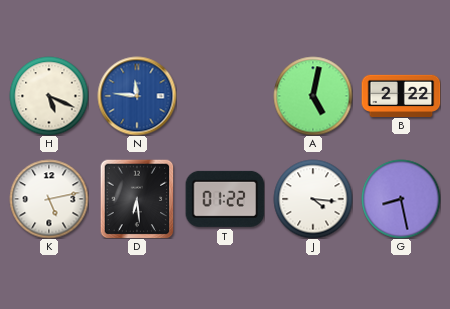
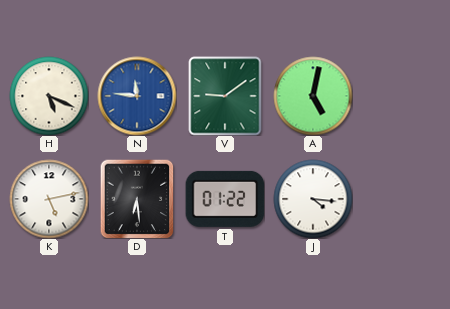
V: none -> 9:09 (225, 96)
B: 2:22 -> none (401, 95)
G: 8:28 -> none (401, 199)
